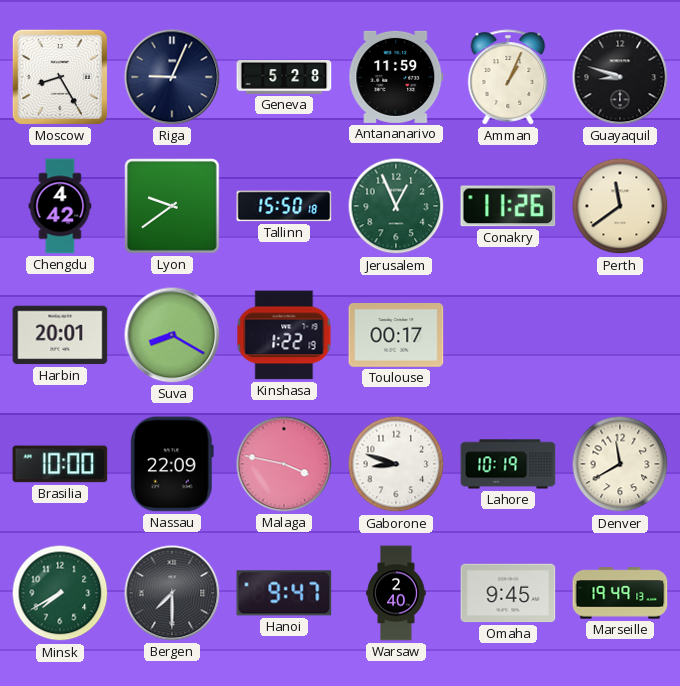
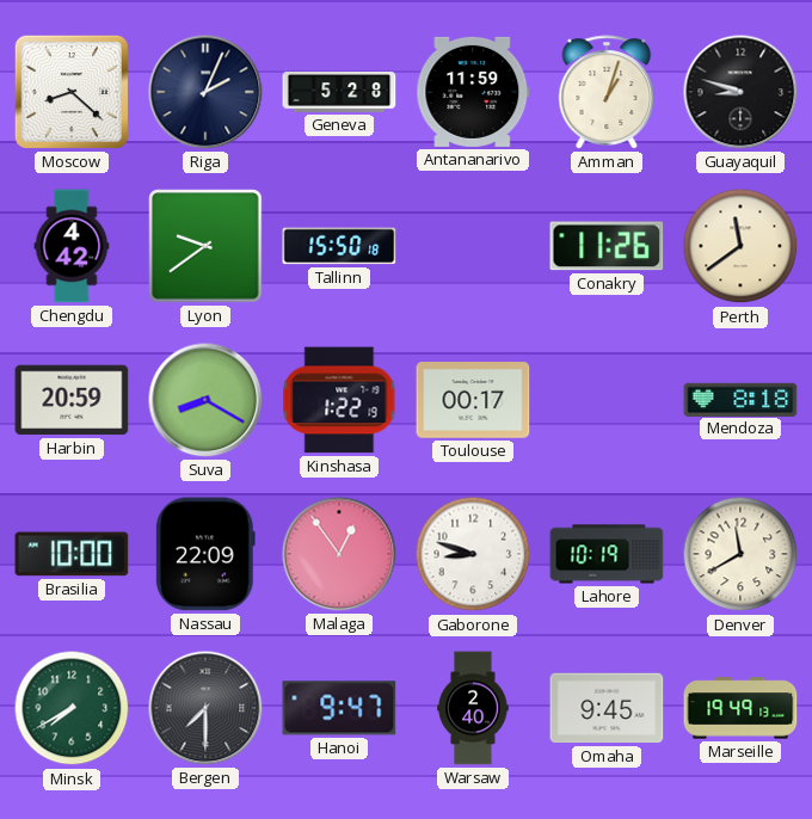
Moscow: 8:25 -> 8:22 (72, 92)
Riga: 9:04 -> 2:04 (205, 92)
Amman: 1:04 -> 1:03 (607, 92)
Jerusalem: 12:56 -> none (396, 206)
Harbin: 20:01 -> 20:59 (72, 400)
Mendoza: none -> 8:18 (740, 399)
Malaga: 3:47 -> 12:54 (339, 554)
